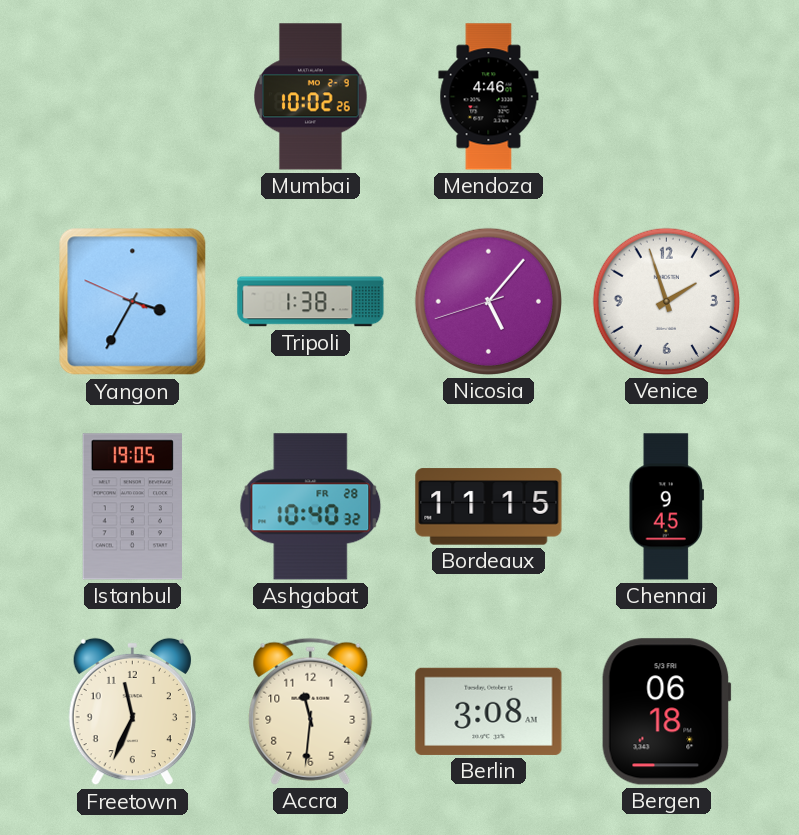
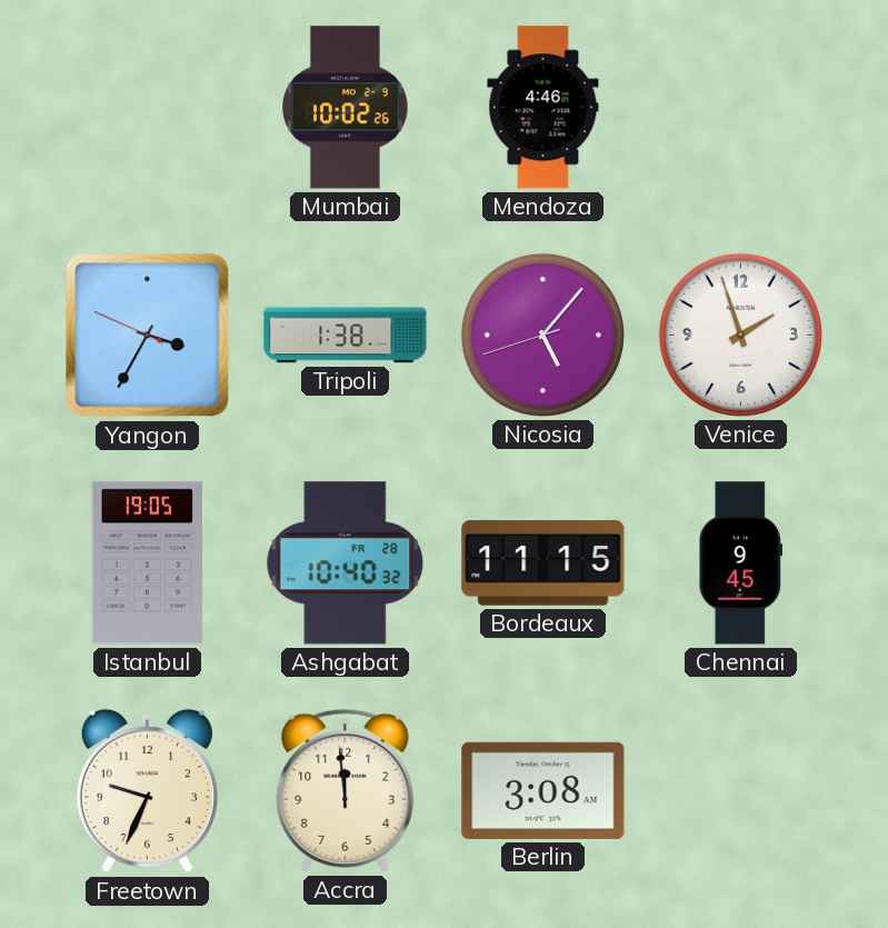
Freetown: 11:34 -> 9:34 (147, 791)
Accra: 11:31 -> 11:59 (346, 790)
Bergen: 06:18 -> none (666, 712)
